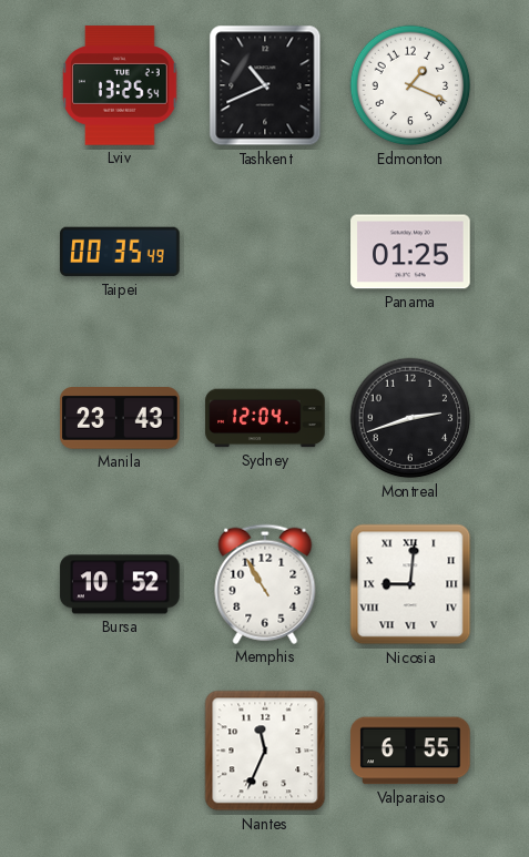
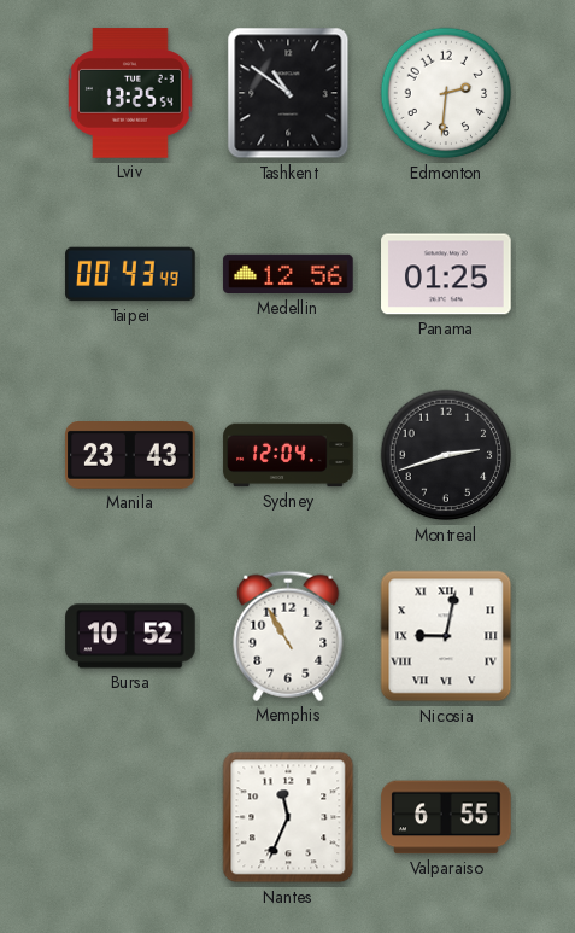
Tashkent: 10:41 -> 10:51 (288, 93)
Edmonton: 1:19 -> 2:31 (446, 93)
Taipei: 00:35 -> 00:43 (130, 274)
Medellin: none -> 12:56 (288, 274)
Nicosia: 9:01 -> 9:02 (446, 636)
